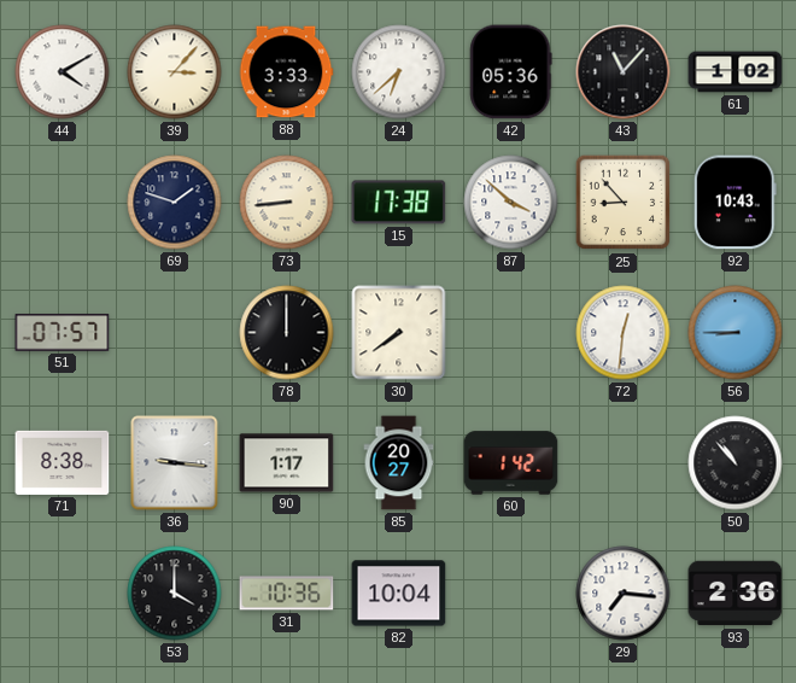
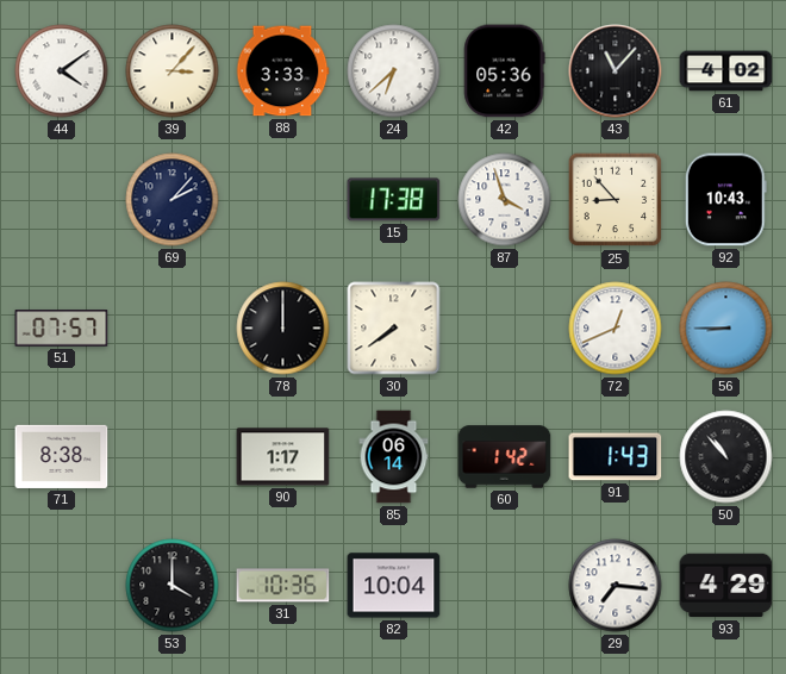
44: 4:10 -> 4:09 (62, 71)
61: 1:02 -> 4:02 (726, 71)
69: 1:48 -> 2:07 (173, 200)
73: 8:44 -> none (287, 203)
87: 3:52 -> 3:57 (505, 200)
72: 12:31 -> 12:41 (616, 329)
36: 9:16 -> none (175, 463)
85: 20:27 -> 06:14 (394, 457)
91: none -> 1:43 (616, 457)
93: 2:36 -> 4:29 (726, 586)
